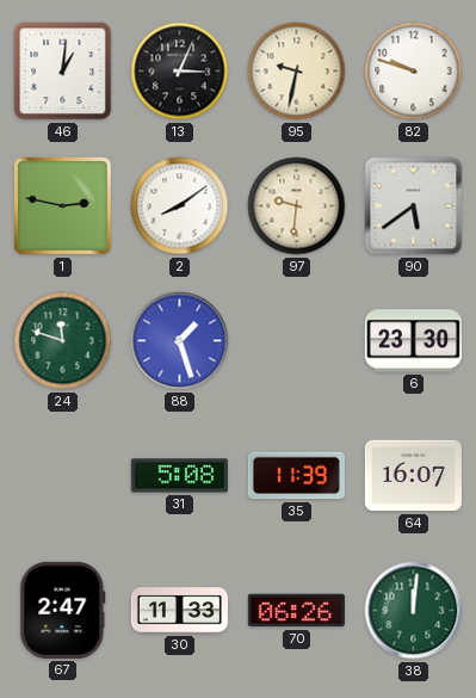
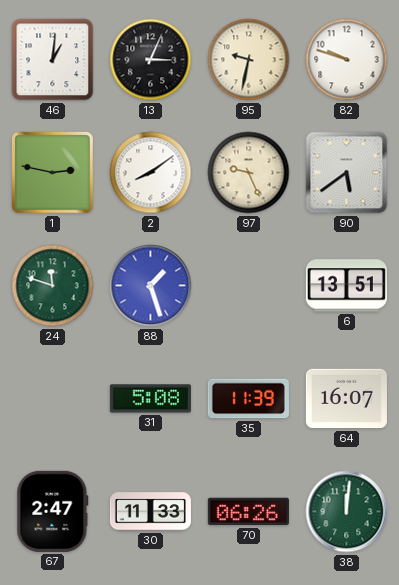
97: 9:31 -> 9:26 (249, 173)
6: 23:30 -> 13:51 (346, 286)
